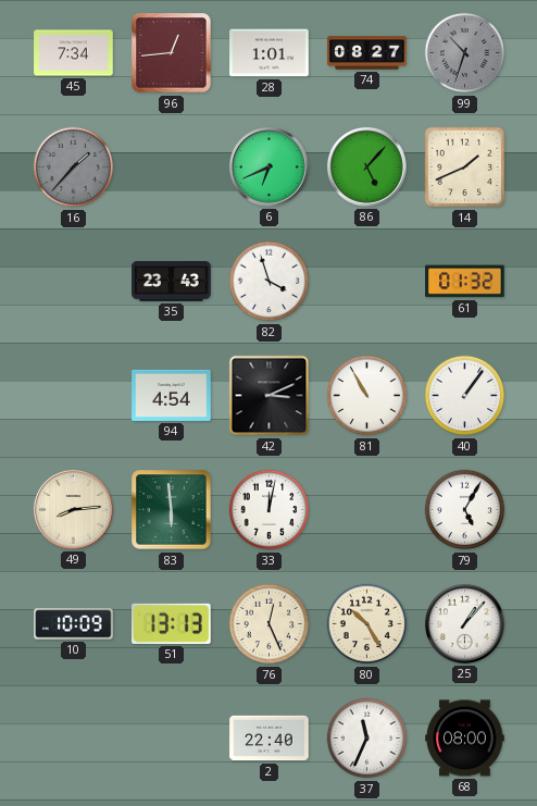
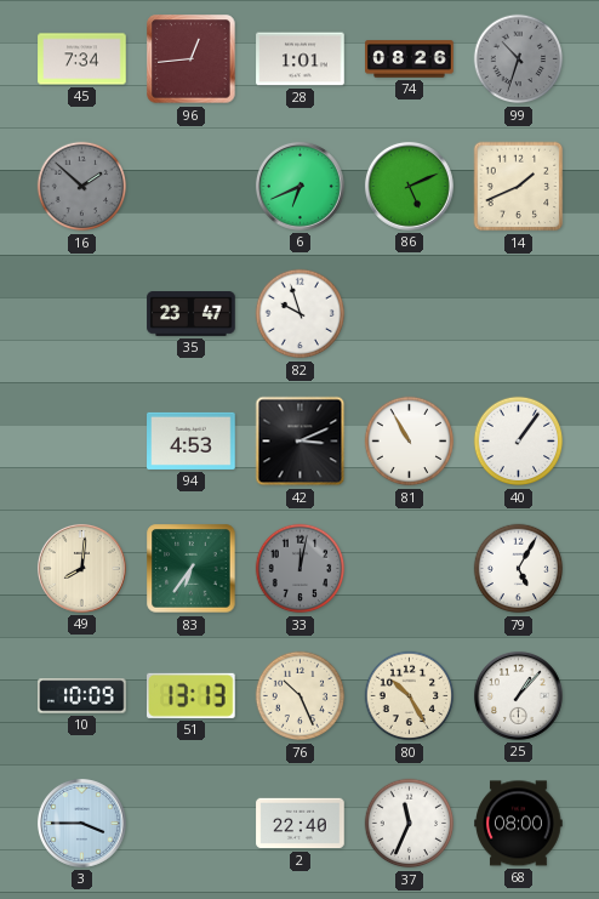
74: 08:27 -> 08:26 (410, 59)
16: 1:37 -> 1:52 (82, 187)
86: 5:07 -> 5:11 (409, 186)
35: 23:43 -> 23:47 (192, 314)
82: 3:57 -> 9:57 (301, 314)
61: 01:32 -> none (465, 282)
94: 4:54 -> 4:53 (192, 440)
49: 8:14 -> 8:01 (81, 568)
83: 5:59 -> 6:36 (192, 569)
33 dial: white -> grey (301, 569)
76: 12:26 -> 10:26 (301, 696)
3: none -> 3:45 (81, 823)
